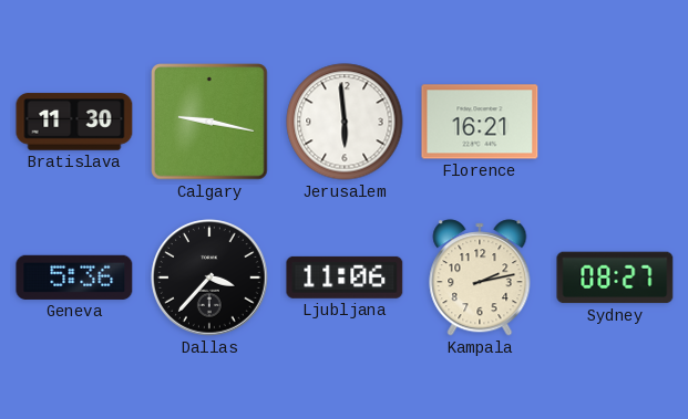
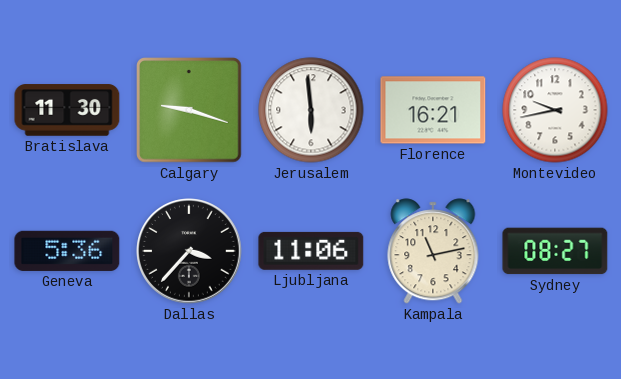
Calgary: 9:17 -> 9:18 (189, 110)
Montevideo: none -> 9:43 (555, 110)
Kampala: 2:13 -> 11:13 (433, 251)
